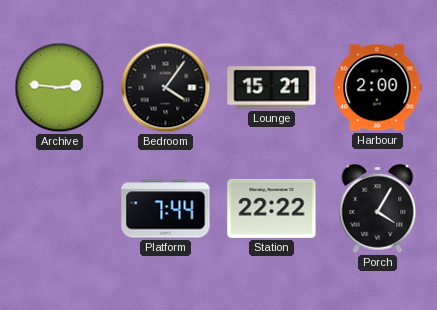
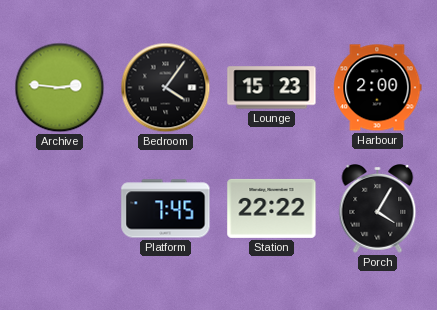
Lounge: 15:21 -> 15:23 (272, 88)
Platform: 7:44 -> 7:45 (166, 209)
